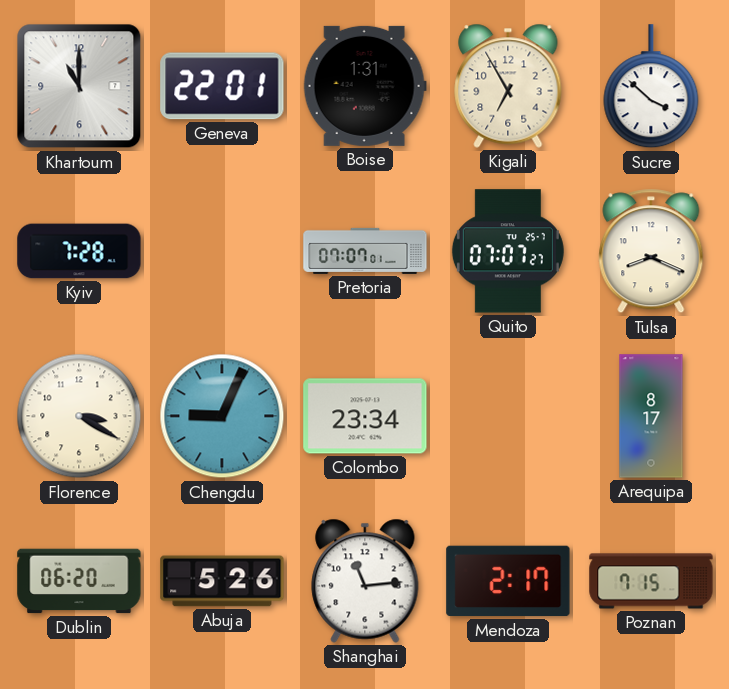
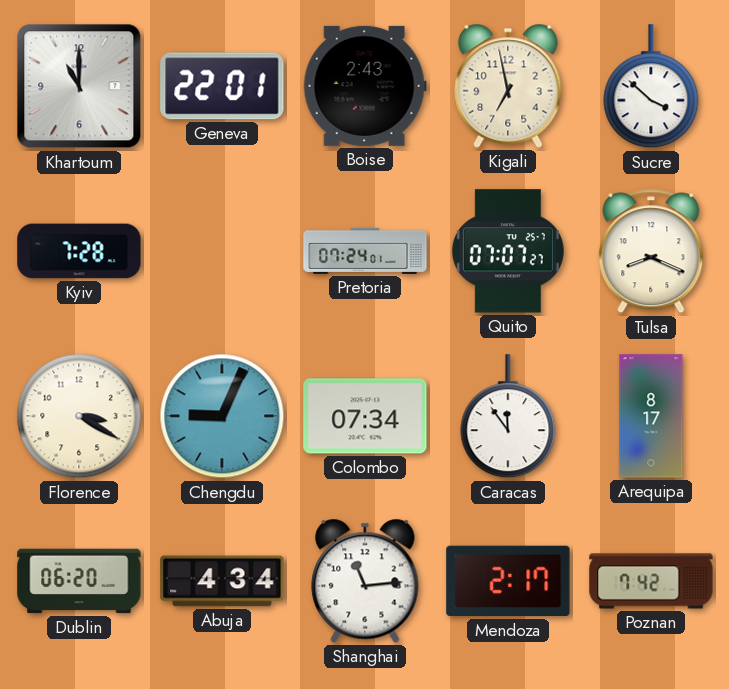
Boise: 1:31 -> 2:43 (365, 86)
Kigali: 6:55 -> 6:58 (508, 86)
Pretoria: 07:07 -> 07:24 (365, 251)
Colombo: 23:34 -> 07:34 (365, 416)
Caracas: none -> 11:54 (508, 417)
Abuja: 5:26 -> 4:34 (222, 581)
Poznan: 7:15 -> 7:42 (651, 581)
